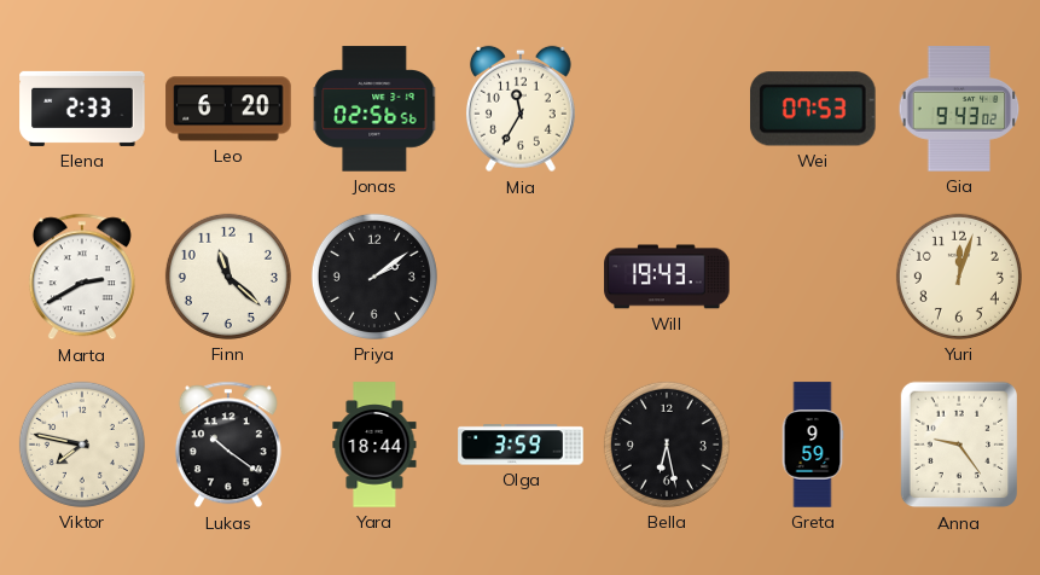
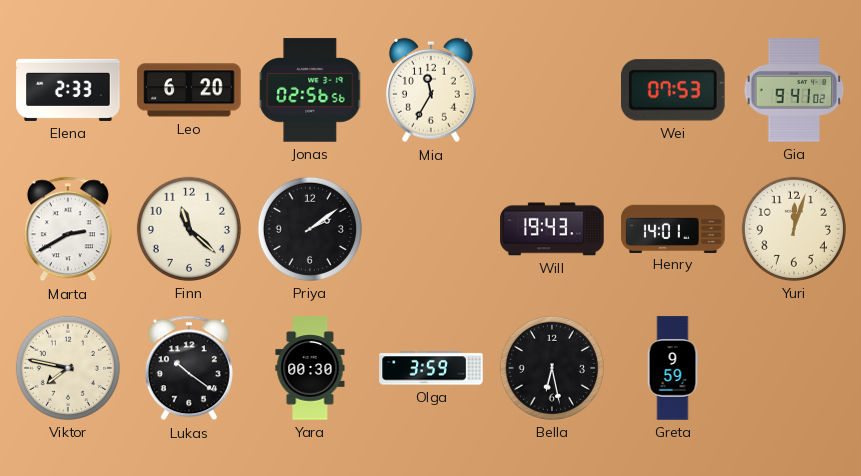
Gia: 9:43 -> 9:41 (794, 90)
Henry: none -> 14:01 (673, 228)
Yara: 18:44 -> 00:30 (310, 368)
Anna: 9:24 -> none (958, 445)
